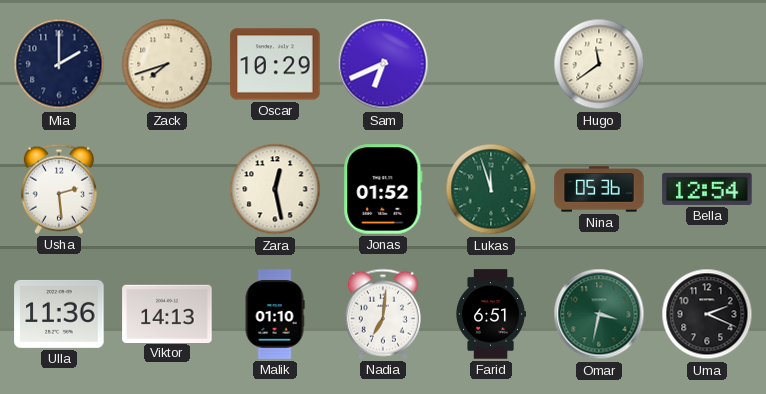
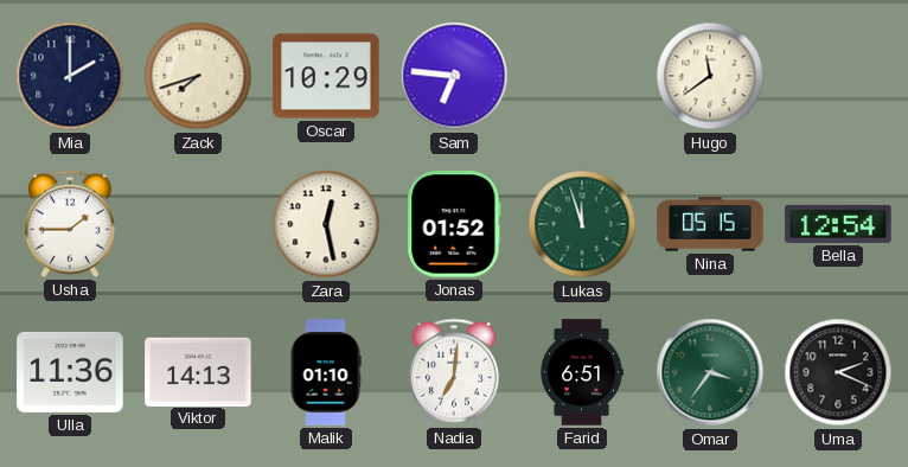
Sam: 6:41 -> 6:46 (454, 76)
Usha: 2:29 -> 1:45 (70, 224)
Nina: 05:36 -> 05:15 (710, 224)
Omar: 3:32 -> 3:36 (710, 372)
